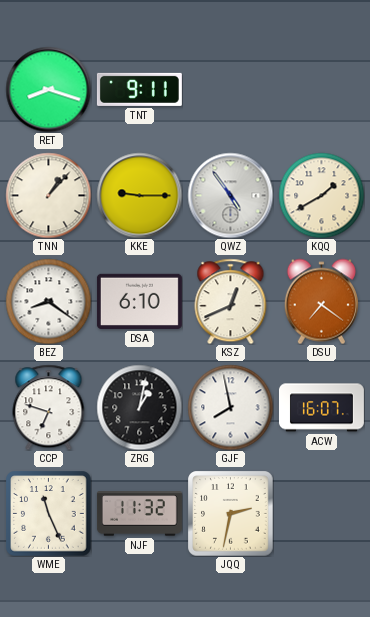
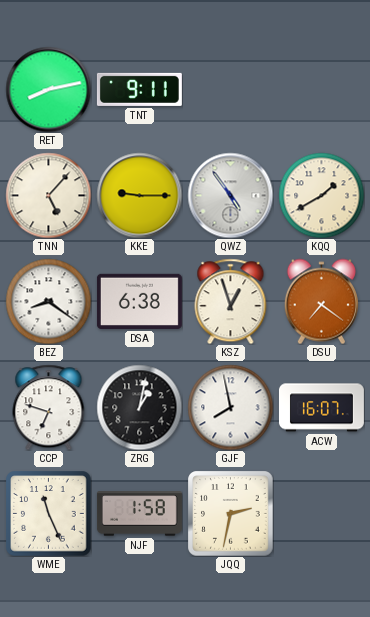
RET: 8:18 -> 8:13 (48, 89)
TNN: 1:07 -> 5:07 (48, 195)
DSA: 6:10 -> 6:38 (139, 301)
KSZ: 12:41 -> 12:57 (231, 301)
NJF: 11:32 -> 1:58 (139, 514)
